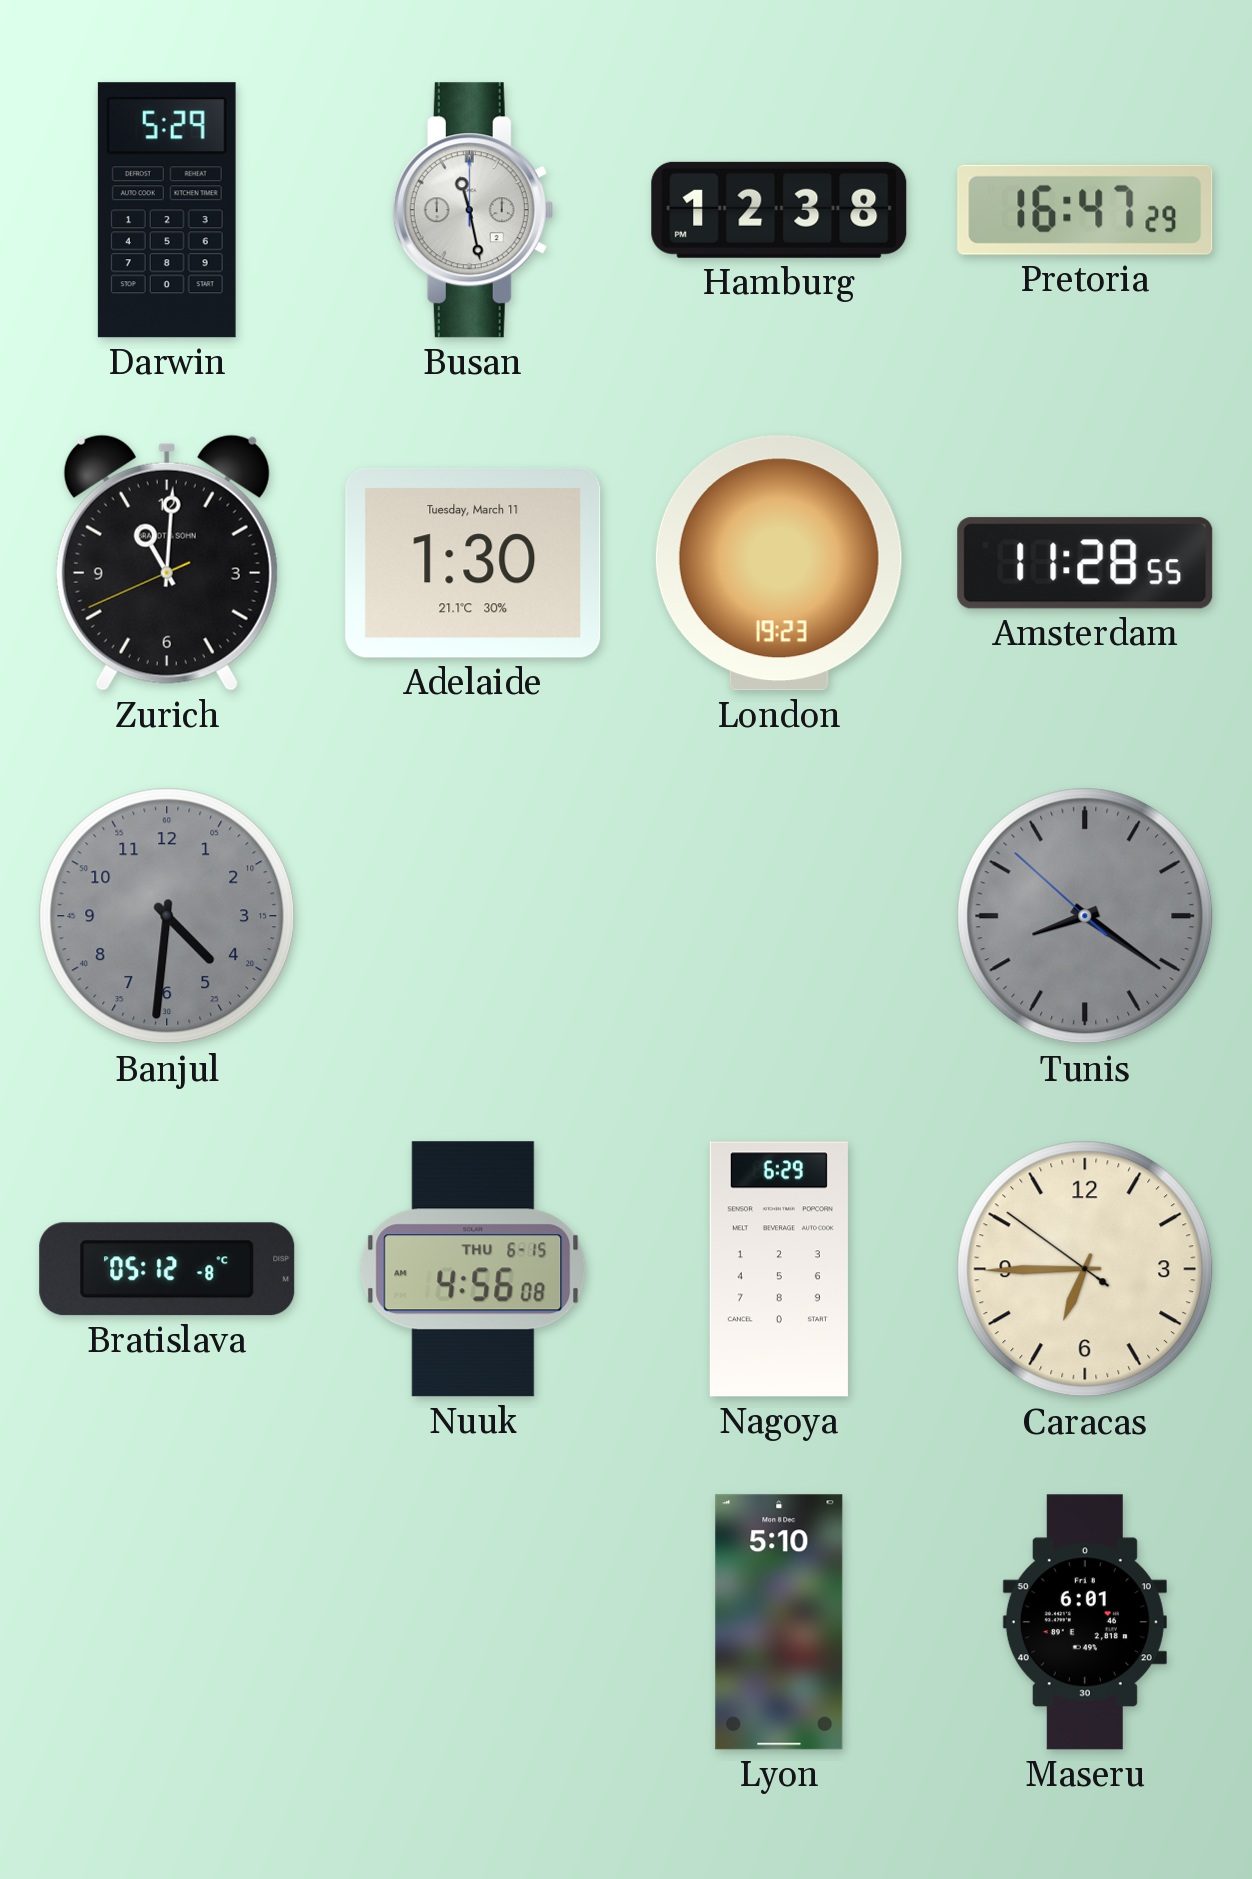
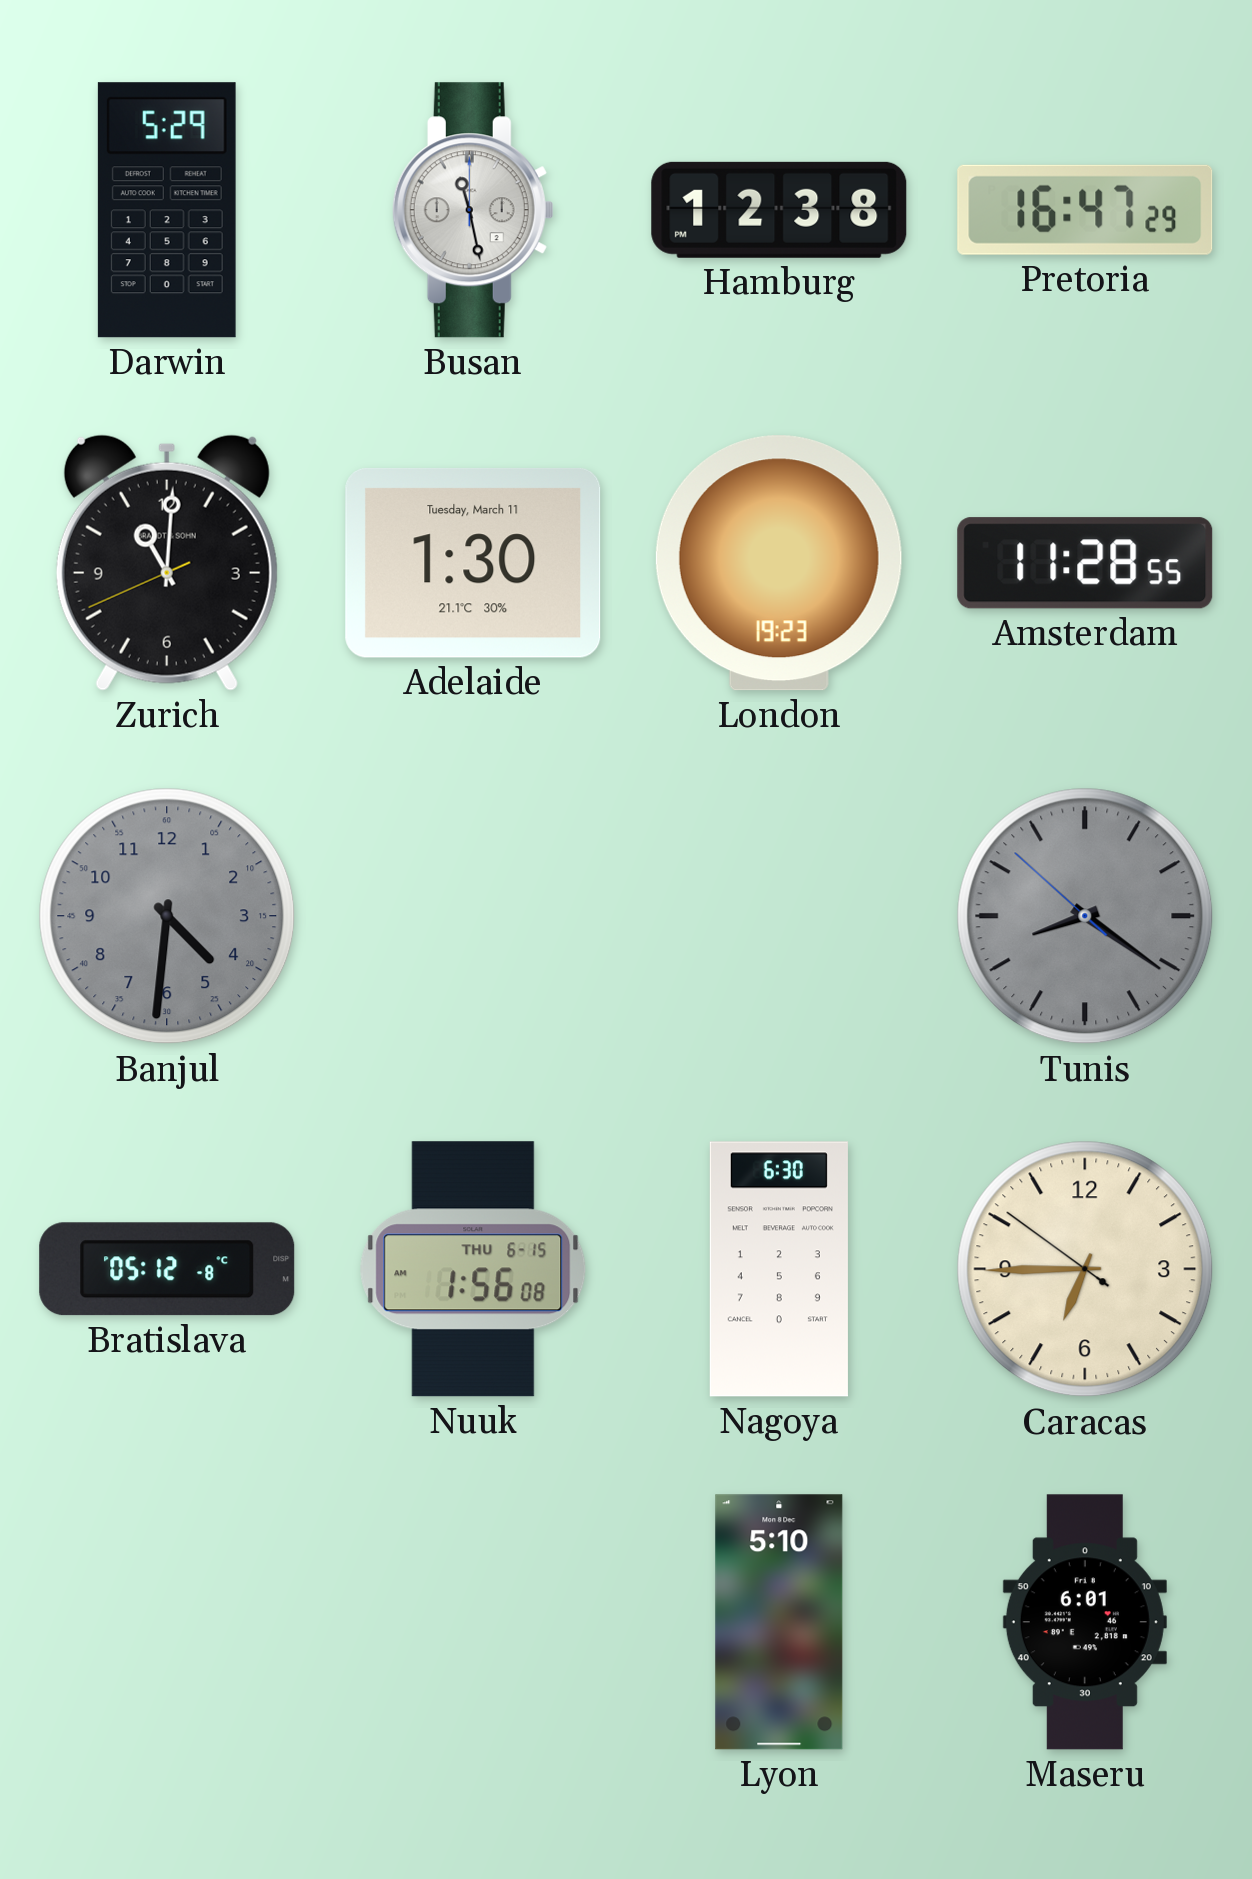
Nuuk: 4:56 -> 1:56 (473, 1269)
Nagoya: 6:29 -> 6:30 (779, 1269)
